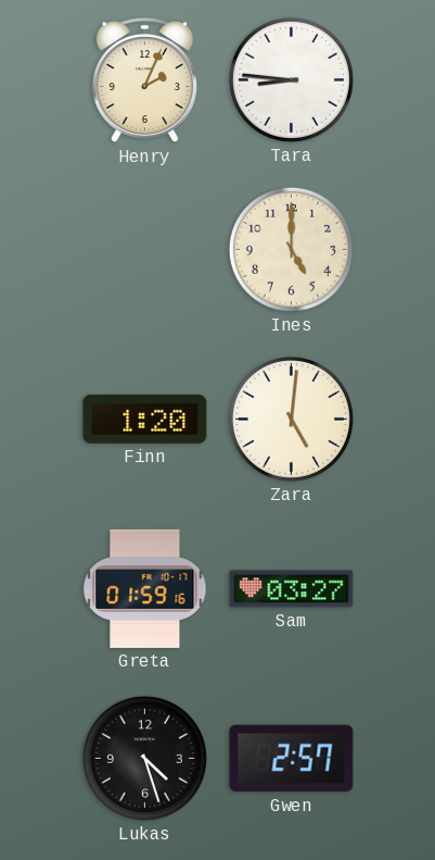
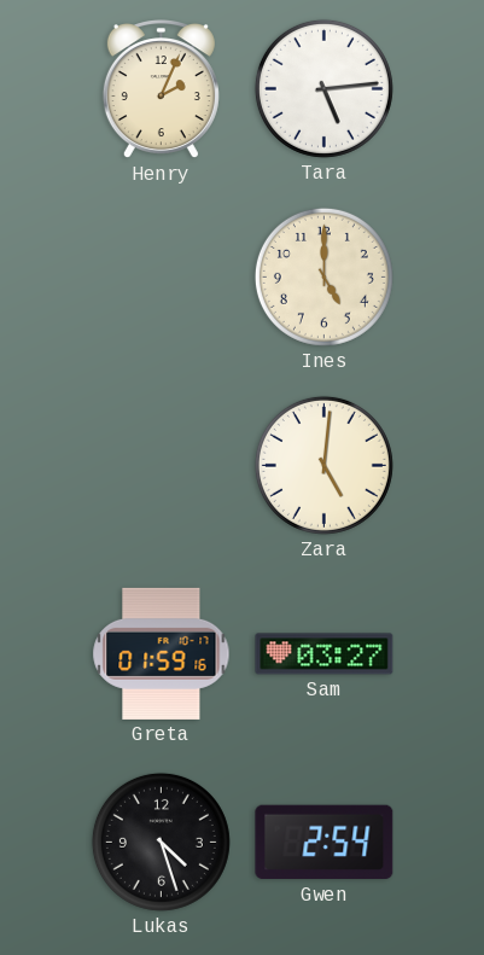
Tara: 8:46 -> 5:14 (323, 88)
Finn: 1:20 -> none (145, 419)
Gwen: 2:57 -> 2:54 (325, 843)
